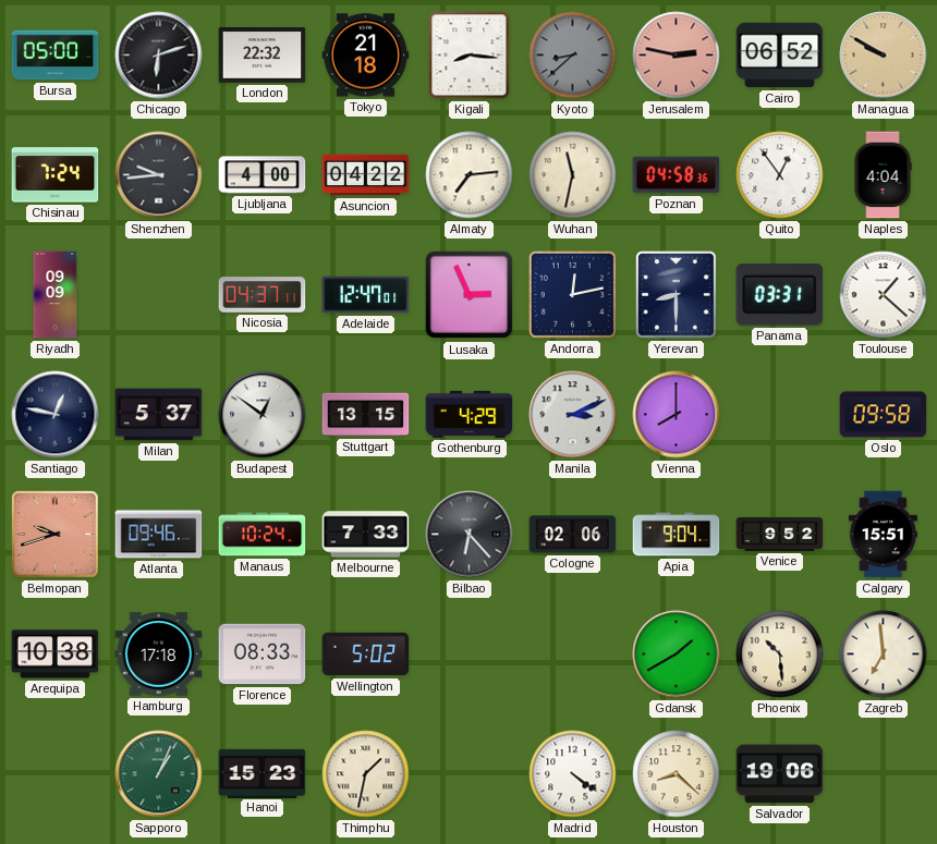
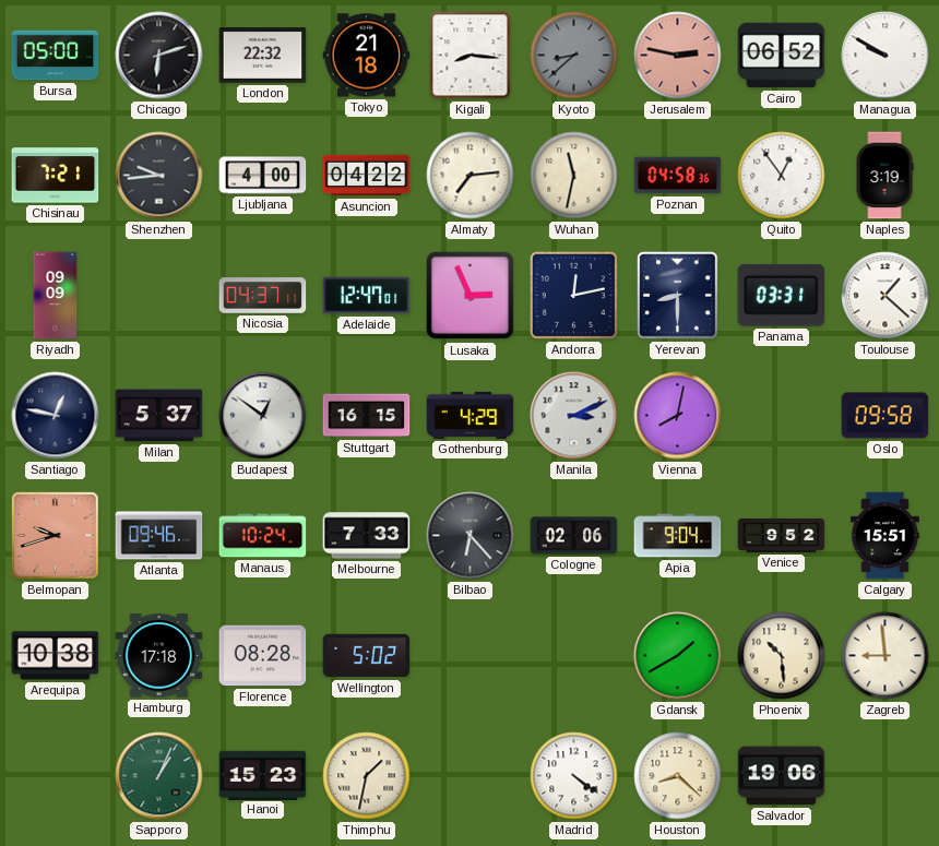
Managua dial: champagne -> white (885, 56)
Chisinau: 7:24 -> 7:21 (56, 176)
Naples: 4:04 -> 3:19 (884, 176)
Stuttgart: 13:15 -> 16:15 (367, 416)
Vienna: 8:00 -> 8:02 (678, 416)
Florence: 08:33 -> 08:28 (263, 656)
Zagreb: 6:59 -> 8:59 (885, 656)
